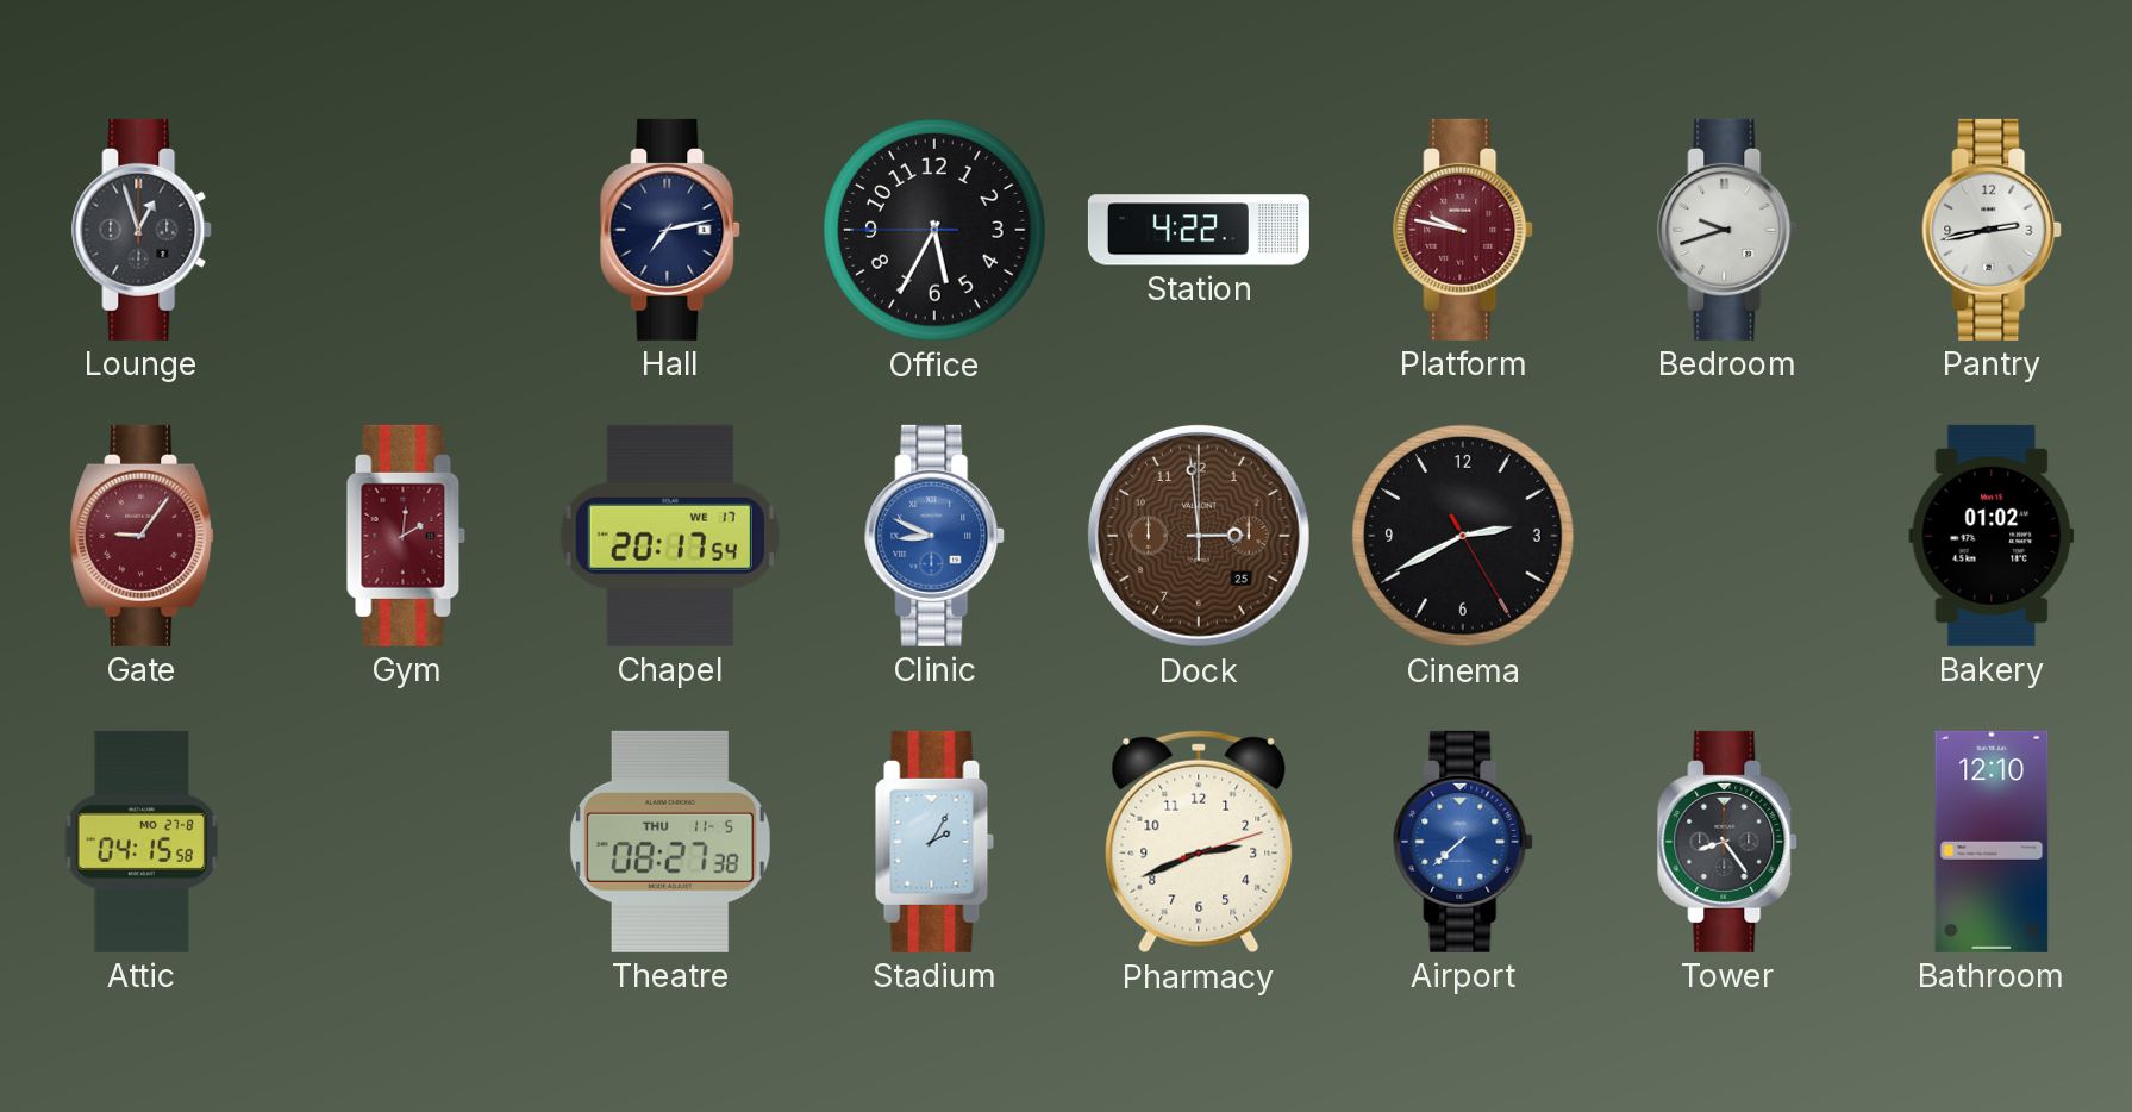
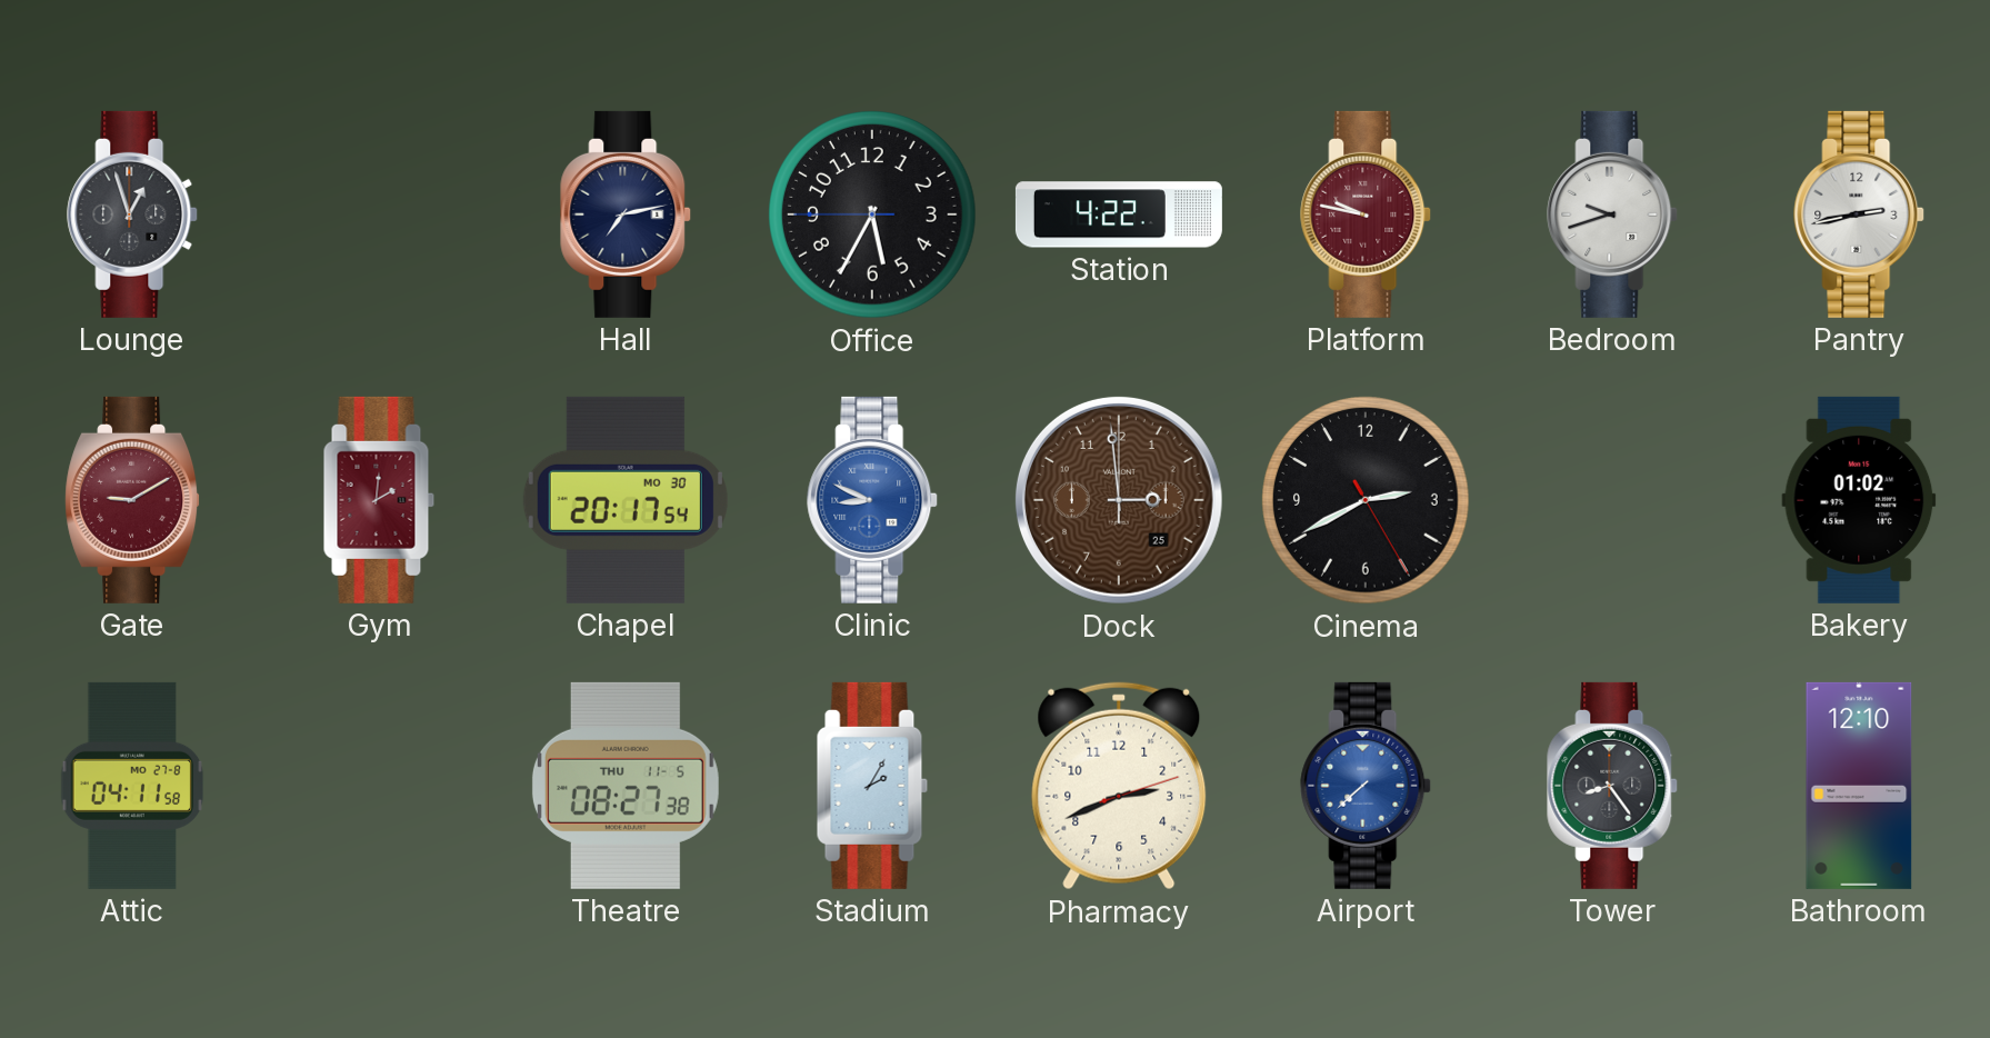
Gate: 9:06 -> 9:10 (133, 500)
Chapel date: WE 17 -> MO 30 (626, 500)
Attic: 04:15 -> 04:11 (132, 786)
